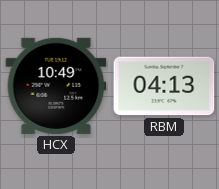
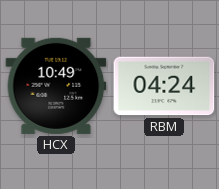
RBM: 04:13 -> 04:24 (164, 86)
